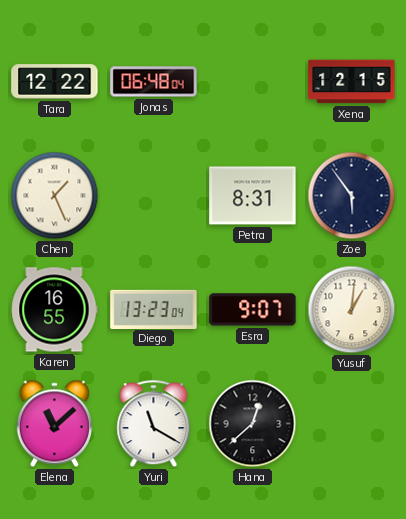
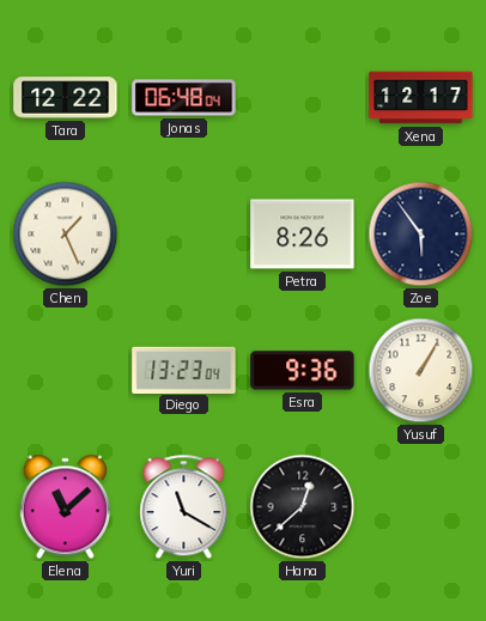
Xena: 12:15 -> 12:17 (421, 98)
Petra: 8:31 -> 8:26 (303, 235)
Karen: 16:55 -> none (54, 310)
Esra: 9:07 -> 9:36 (303, 371)
Yusuf: 1:01 -> 1:05 (421, 371)
